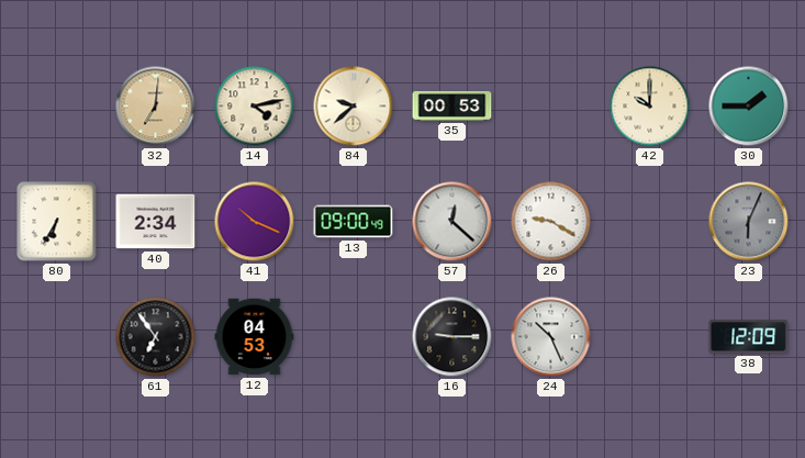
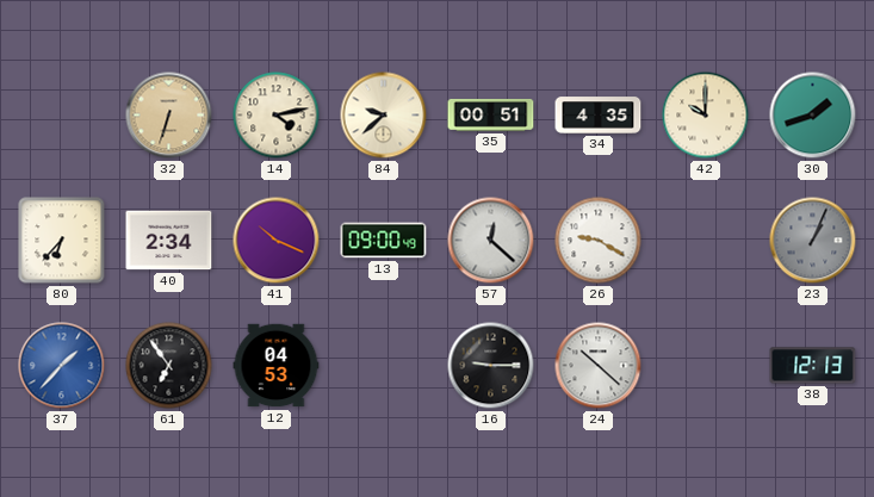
32: 7:01 -> 6:33 (169, 116)
35: 00:53 -> 00:51 (491, 114)
34: none -> 4:35 (599, 116)
30: 1:45 -> 1:42 (813, 116)
80: 6:35 -> 6:37 (62, 241)
23: 6:04 -> 1:04 (813, 241)
37: none -> 1:37 (62, 366)
24: 10:26 -> 10:22 (599, 366)
38: 12:09 -> 12:13 (813, 366)
